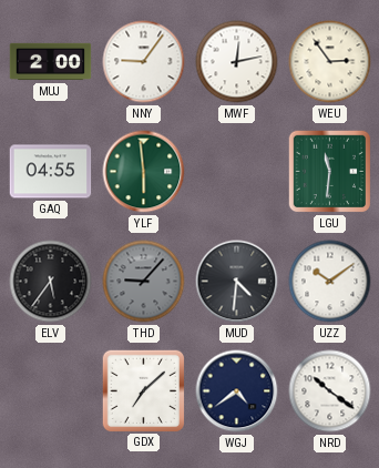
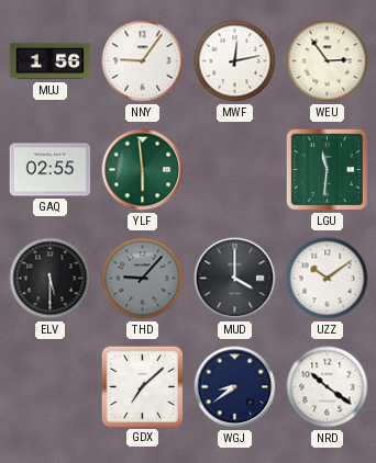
MUJ: 2:00 -> 1:56 (51, 61)
GAQ: 04:55 -> 02:55 (51, 170)
ELV: 5:36 -> 5:30 (51, 279)
MUD: 4:31 -> 4:00 (235, 279)
WGJ: 4:39 -> 8:39 (235, 387)
